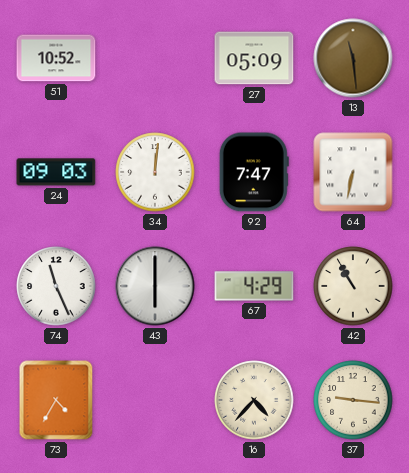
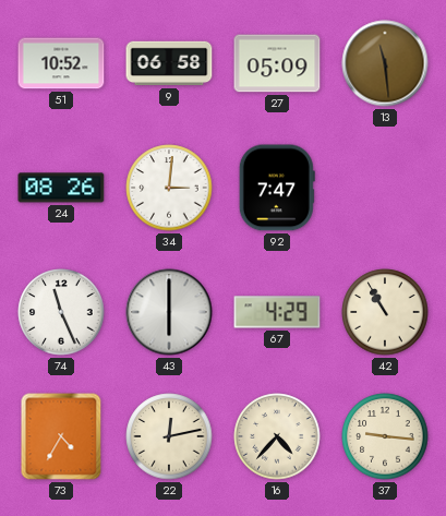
9: none -> 06:58 (169, 63)
24: 09:03 -> 08:26 (61, 188)
34: 12:01 -> 3:01 (169, 188)
64: 6:32 -> none (353, 172)
22: none -> 12:13 (169, 436)
